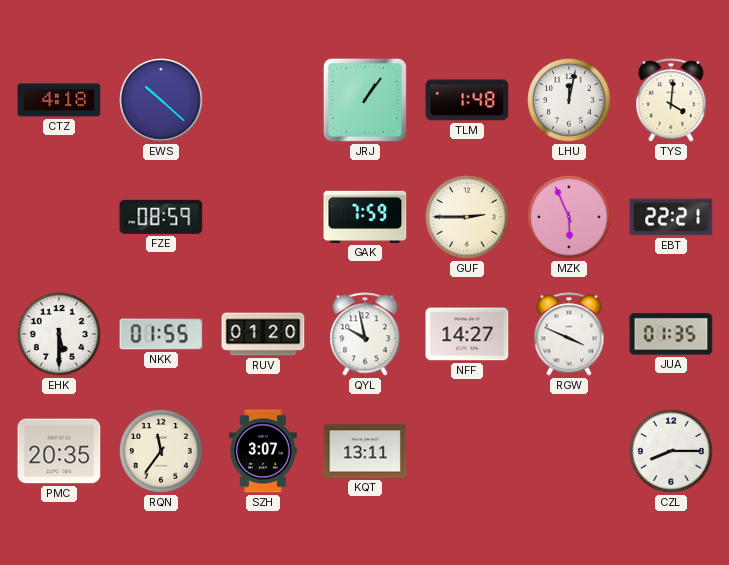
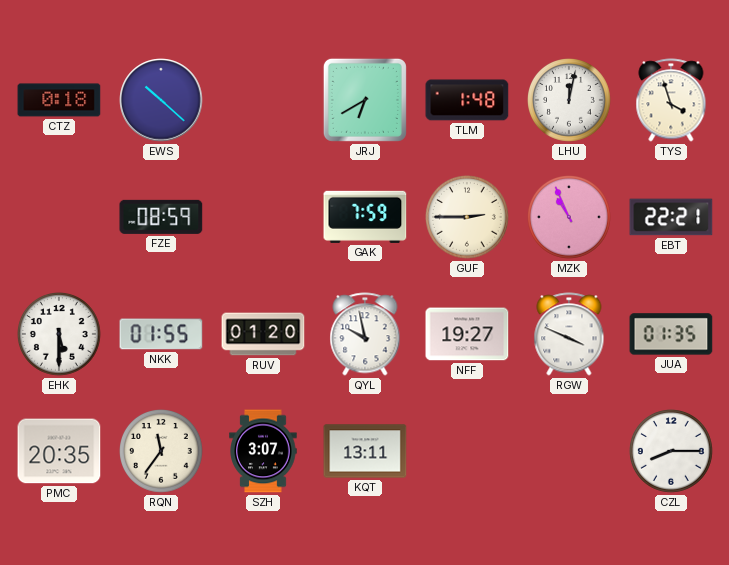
CTZ: 4:18 -> 0:18 (59, 100)
JRJ: 1:06 -> 6:40 (365, 100)
TYS: 4:01 -> 3:57 (671, 100)
MZK: 5:56 -> 10:56 (570, 218)
NFF: 14:27 -> 19:27 (467, 334)
